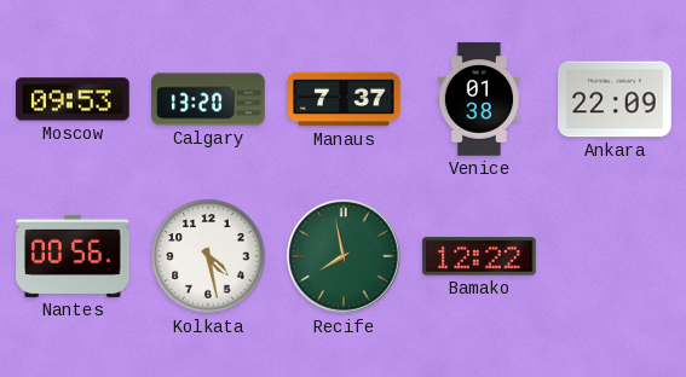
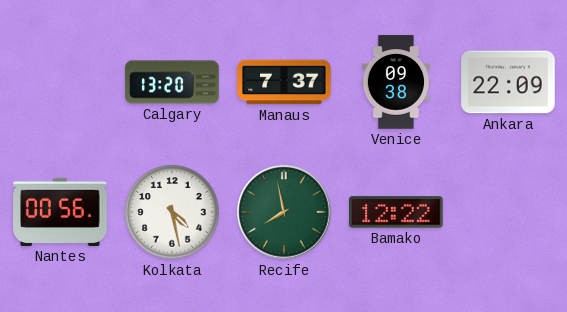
Moscow: 09:53 -> none (73, 99)
Venice: 01:38 -> 09:38 (395, 82)
